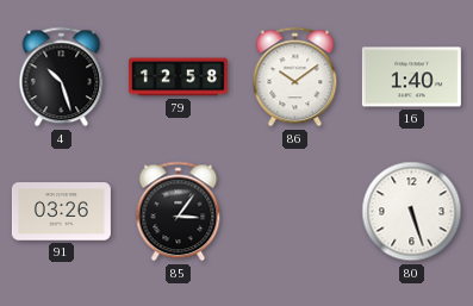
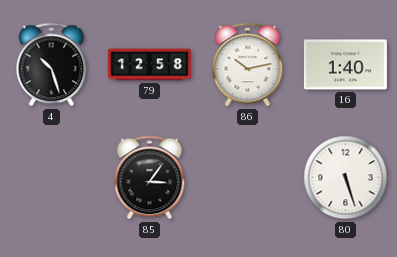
86: 10:09 -> 10:13 (248, 65)
91: 03:26 -> none (61, 212)
